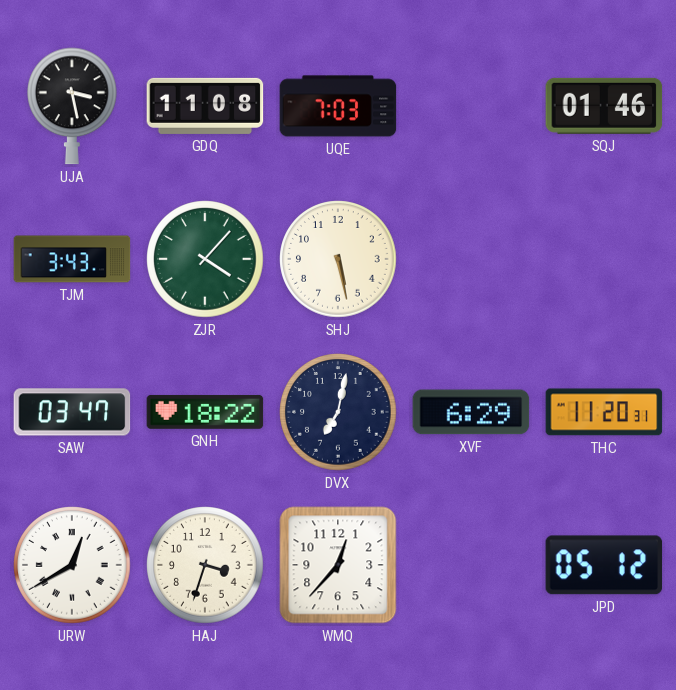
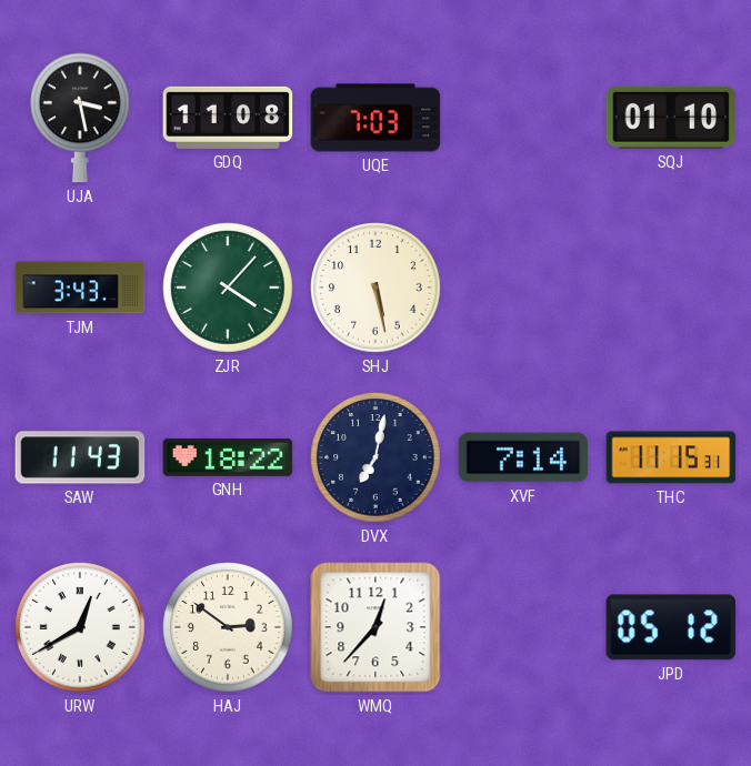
SQJ: 01:46 -> 01:10 (671, 118)
SAW: 03:47 -> 11:43 (80, 457)
XVF: 6:29 -> 7:14 (523, 457)
THC: 11:20 -> 11:15 (671, 457)
HAJ: 3:33 -> 2:51 (228, 627)
